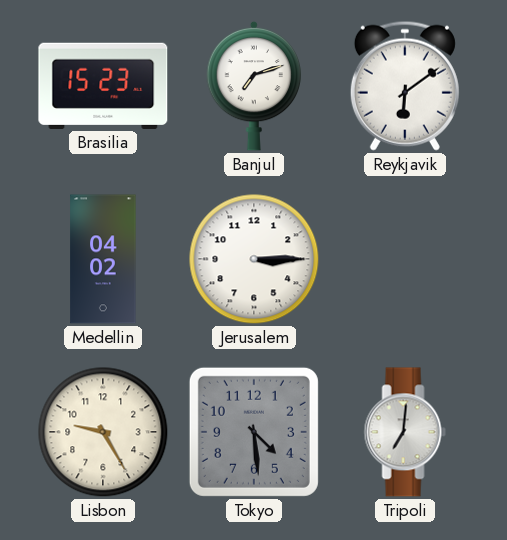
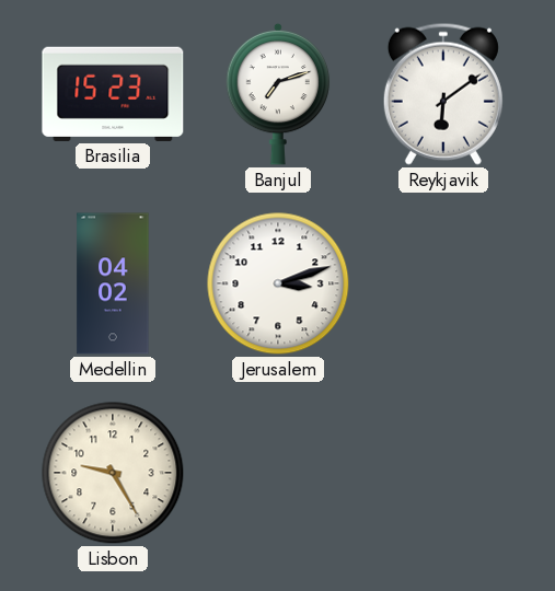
Jerusalem: 3:15 -> 3:12 (278, 283)
Tokyo: 4:29 -> none (254, 432)
Tripoli: 7:01 -> none (405, 432)
